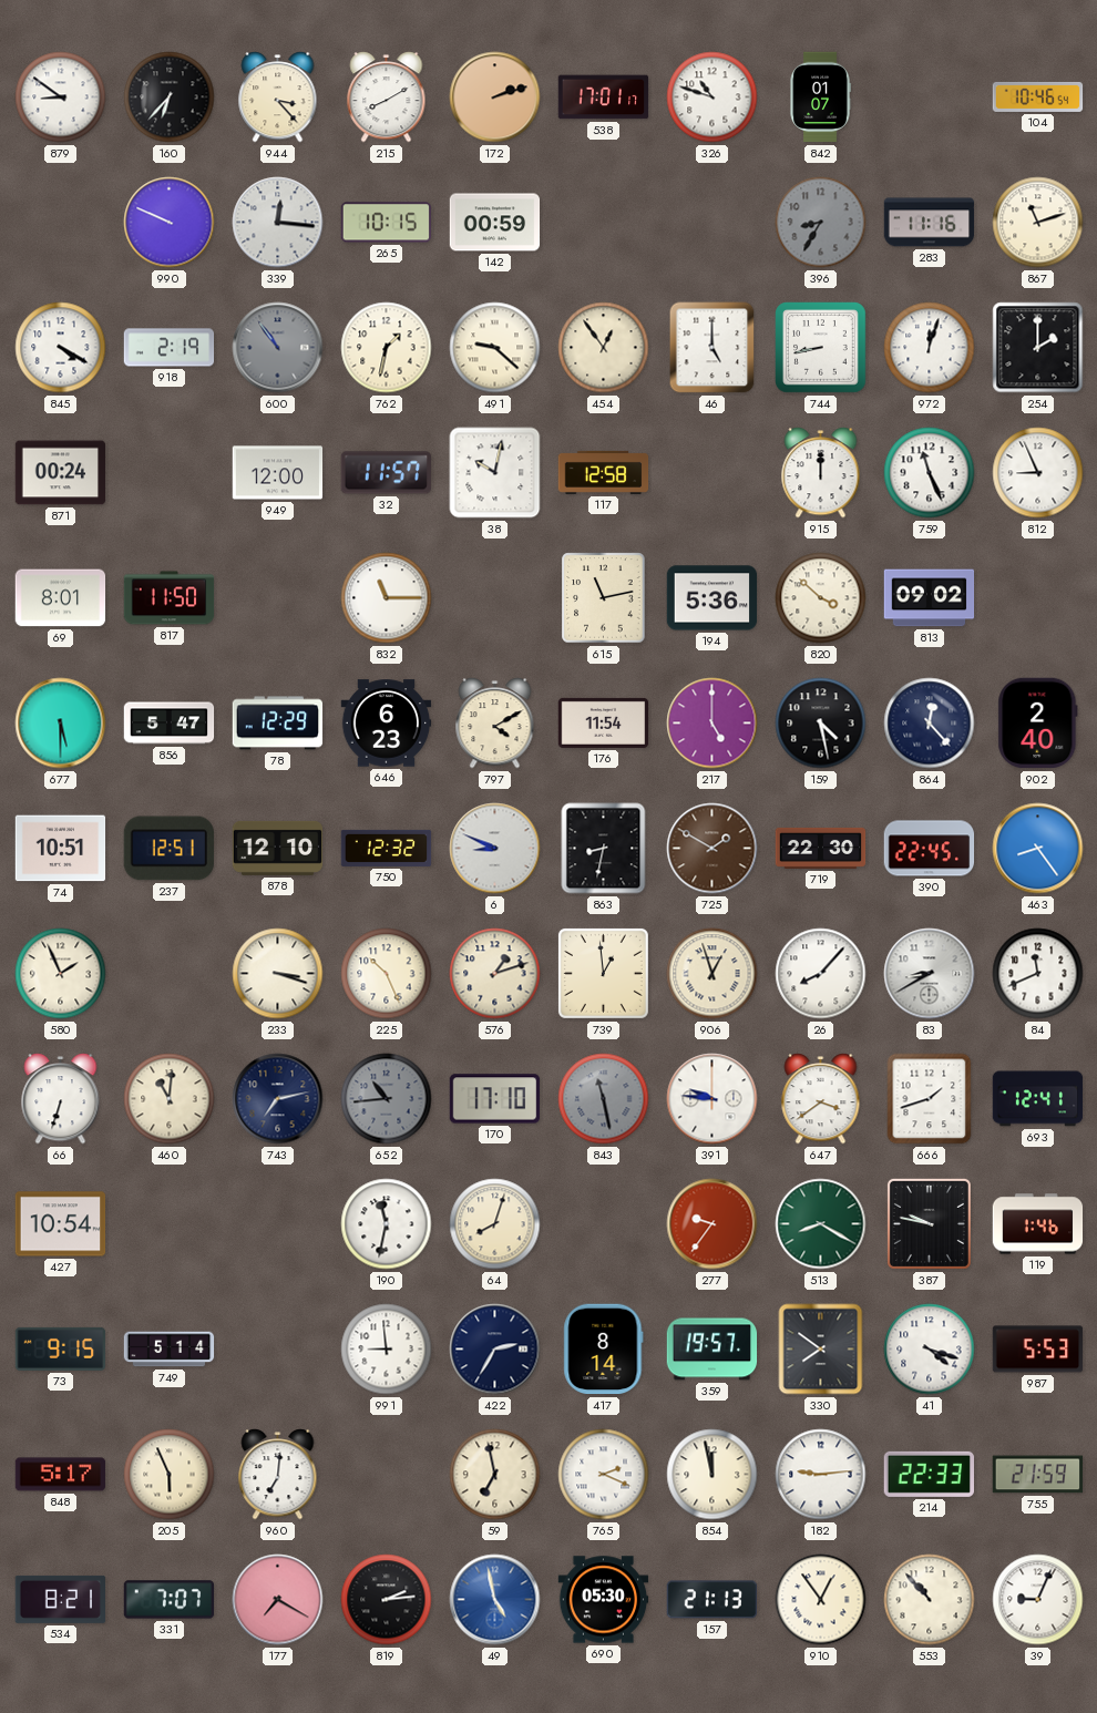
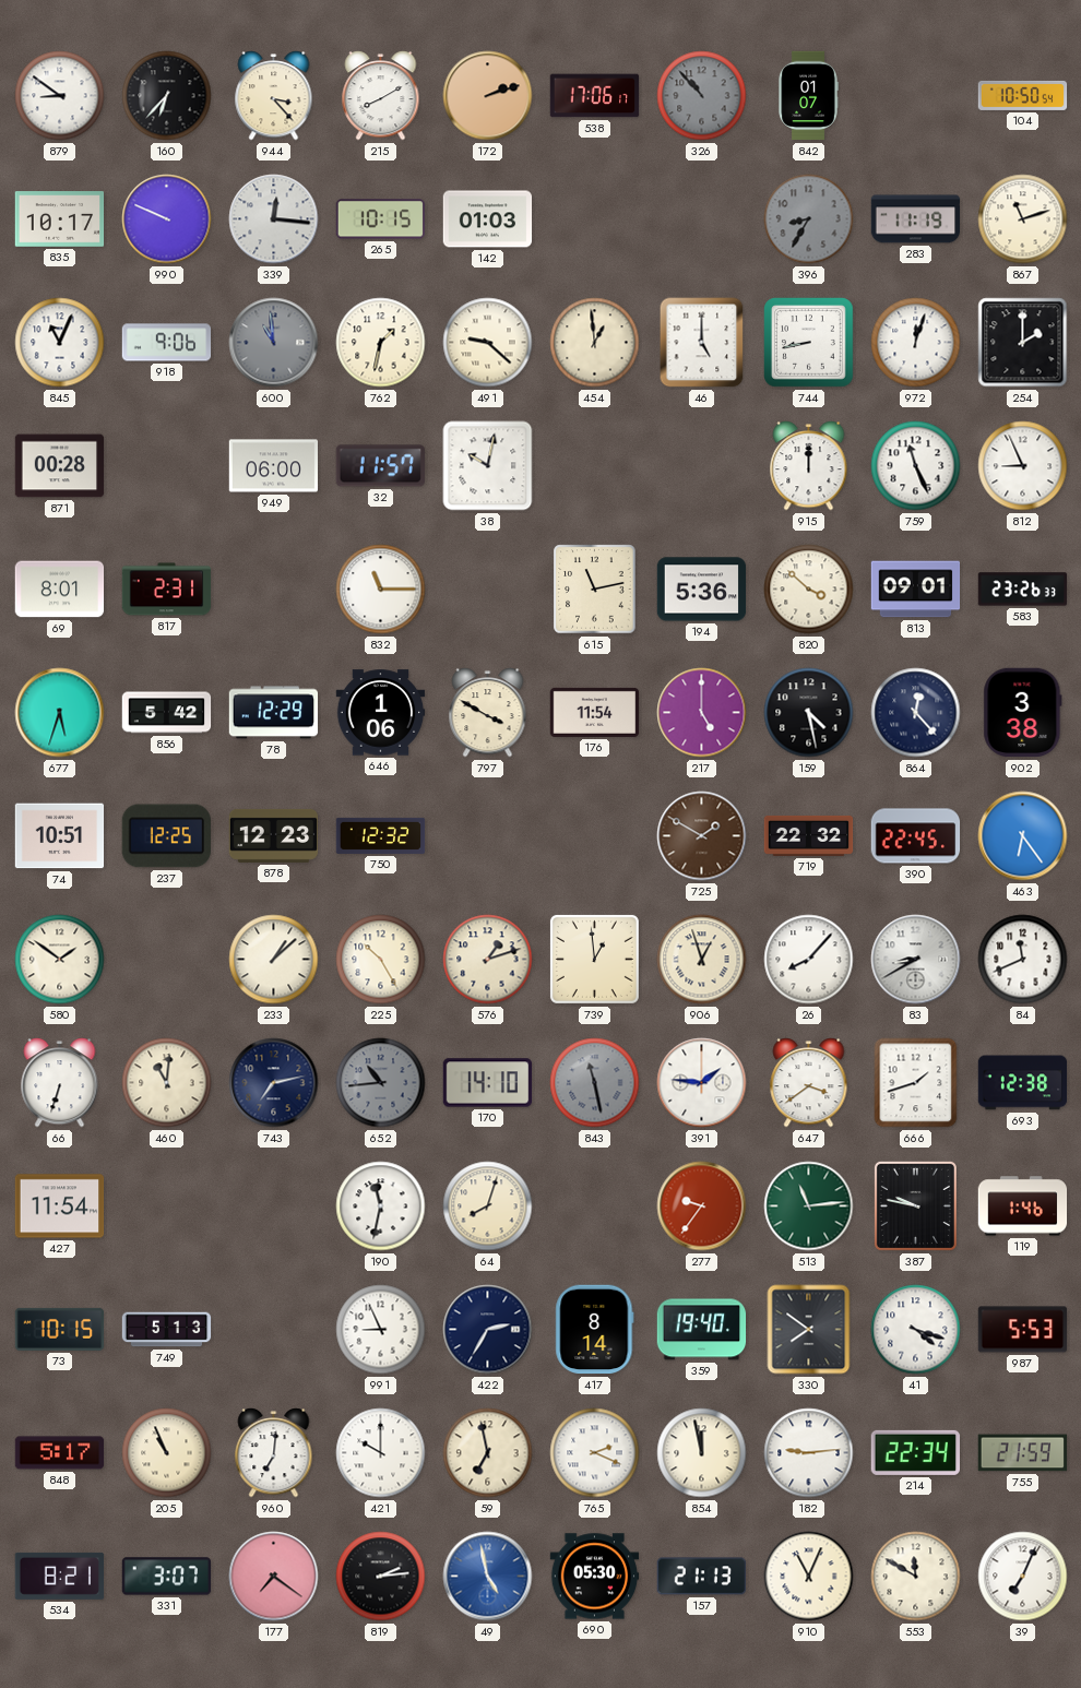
538: 17:01 -> 17:06 (595, 96)
326: 10:48 -> 10:53 (702, 96)
326 dial: white -> grey (702, 96)
104: 10:46 -> 10:50 (1023, 95)
835: none -> 10:17 (60, 219)
142: 00:59 -> 01:03 (488, 219)
283: 11:16 -> 11:19 (916, 219)
845: 4:20 -> 11:04 (60, 343)
918: 2:19 -> 9:06 (167, 343)
600: 10:54 -> 10:59 (274, 343)
454: 12:54 -> 12:59 (595, 343)
871: 00:24 -> 00:28 (60, 466)
949: 12:00 -> 06:00 (274, 466)
117: 12:58 -> none (604, 472)
817: 11:50 -> 2:31 (167, 590)
813: 09:02 -> 09:01 (916, 590)
583: none -> 23:26 (1023, 590)
677: 5:30 -> 5:33 (60, 713)
856: 5:47 -> 5:42 (167, 713)
646: 6:23 -> 1:06 (381, 713)
797: 4:10 -> 3:50 (488, 713)
902: 2:40 -> 3:38 (1023, 713)
237: 12:51 -> 12:25 (166, 836)
878: 12:10 -> 12:23 (274, 835)
6: 8:49 -> none (495, 849)
863: 8:32 -> none (604, 849)
719: 22:30 -> 22:32 (809, 835)
463: 8:24 -> 6:24 (1023, 836)
580: 1:56 -> 1:51 (60, 960)
233: 3:18 -> 1:08 (274, 960)
225: 10:26 -> 10:25 (381, 960)
170: 17:10 -> 14:10 (488, 1083)
391: 9:46 -> 1:46 (702, 1083)
693: 12:41 -> 12:38 (1023, 1083)
427: 10:54 -> 11:54 (60, 1206)
513: 8:20 -> 11:14 (809, 1206)
73: 9:15 -> 10:15 (60, 1329)
749: 5:14 -> 5:13 (167, 1330)
991: 8:59 -> 8:56 (381, 1330)
359: 19:57 -> 19:40 (702, 1330)
205: 5:56 -> 10:56 (167, 1453)
421: none -> 10:00 (381, 1453)
214: 22:33 -> 22:34 (915, 1452)
331: 7:07 -> 3:07 (167, 1577)
177: 7:20 -> 7:21 (274, 1577)
910: 12:54 -> 11:04 (809, 1577)
553: 10:53 -> 11:50 (916, 1577)
39: 9:04 -> 7:04 (1023, 1577)
